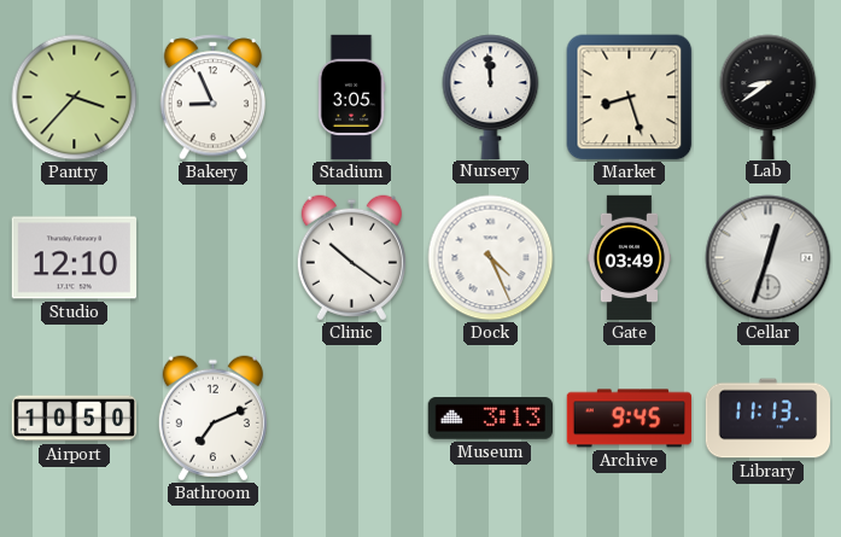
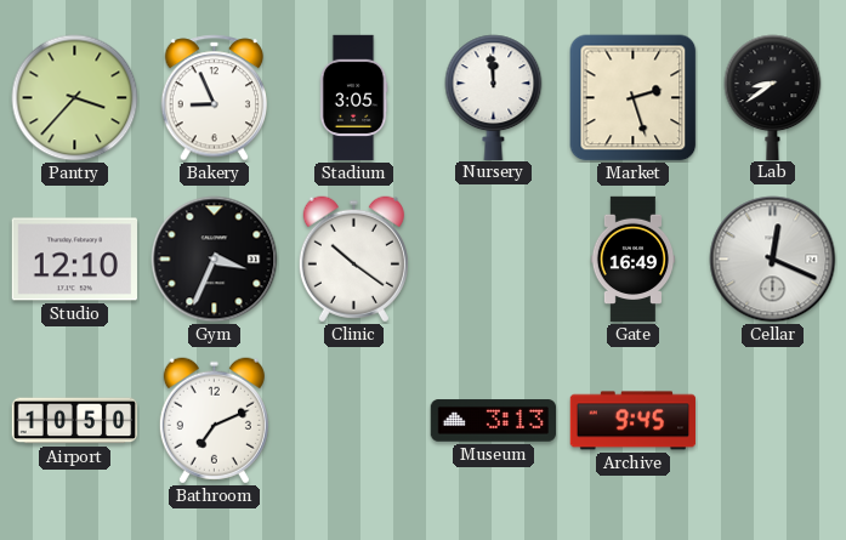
Market: 8:27 -> 2:27 (634, 98)
Gym: none -> 3:34 (215, 260)
Dock: 4:26 -> none (491, 258)
Gate: 03:49 -> 16:49 (634, 260)
Cellar: 12:33 -> 12:19 (773, 260)
Library: 11:13 -> none (769, 419)
